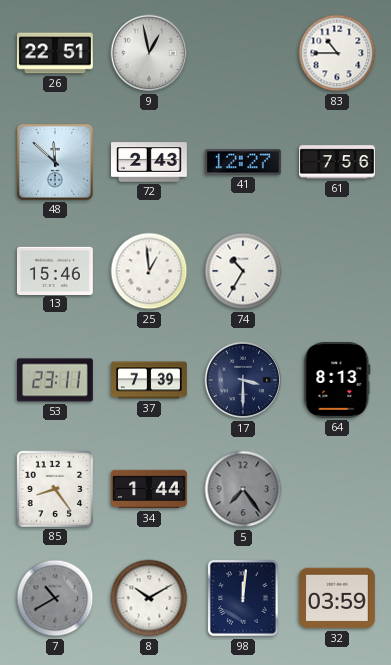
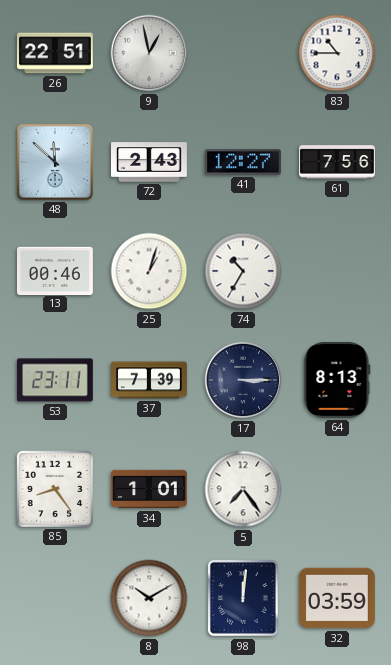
13: 15:46 -> 00:46 (55, 270)
25: 12:59 -> 1:03 (149, 271)
17: 3:30 -> 3:15 (243, 380)
34: 1:44 -> 1:01 (150, 489)
5 dial: grey -> white (243, 489)
7: 10:40 -> none (55, 598)
